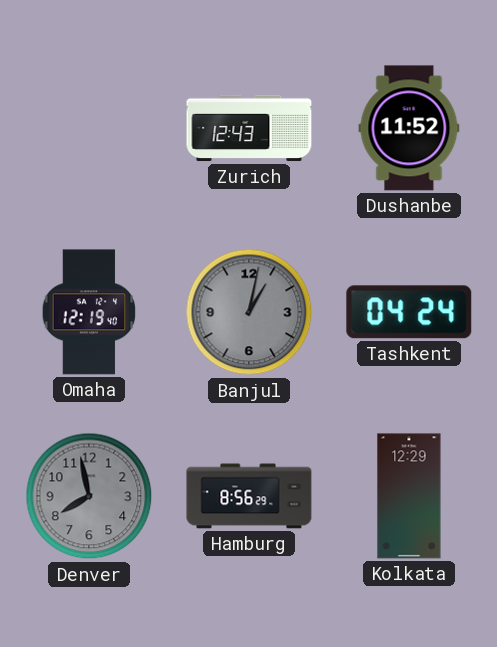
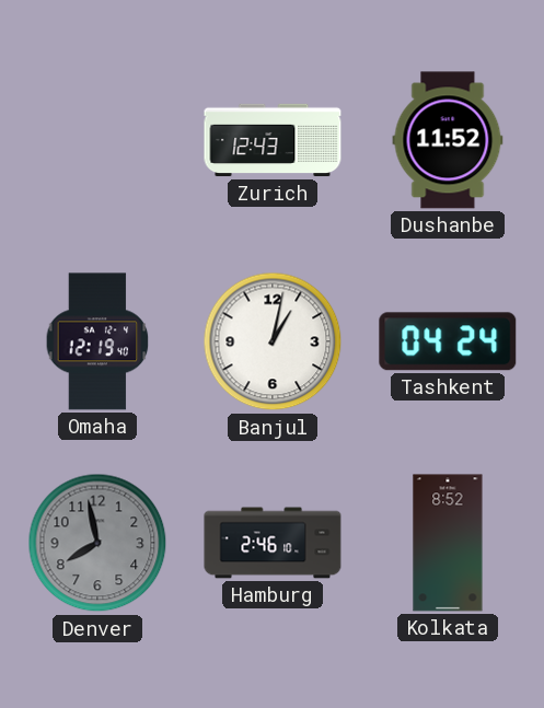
Banjul dial: grey -> white (273, 341)
Hamburg: 8:56 -> 2:46 (273, 543)
Kolkata: 12:29 -> 8:52 (448, 543)
